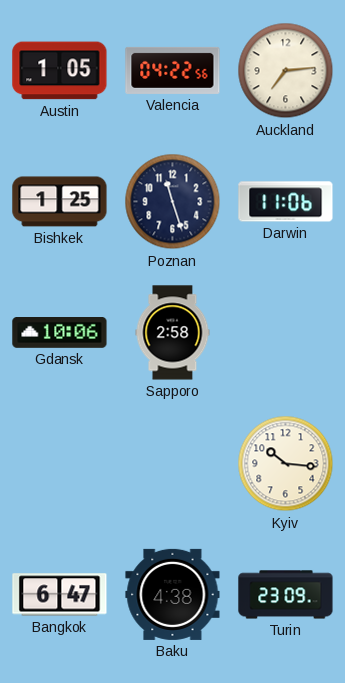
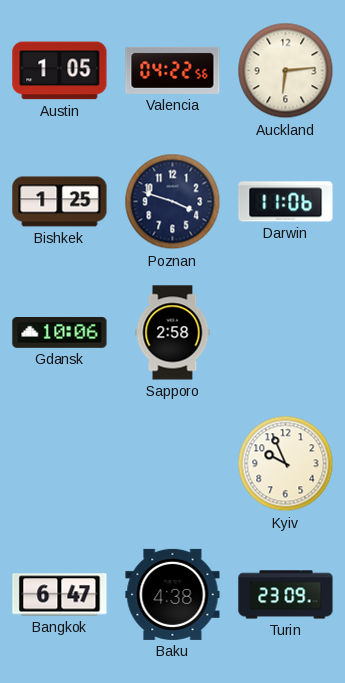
Auckland: 7:14 -> 6:14 (286, 71)
Poznan: 11:27 -> 3:48 (173, 202)
Kyiv: 10:16 -> 9:56 (286, 464)
